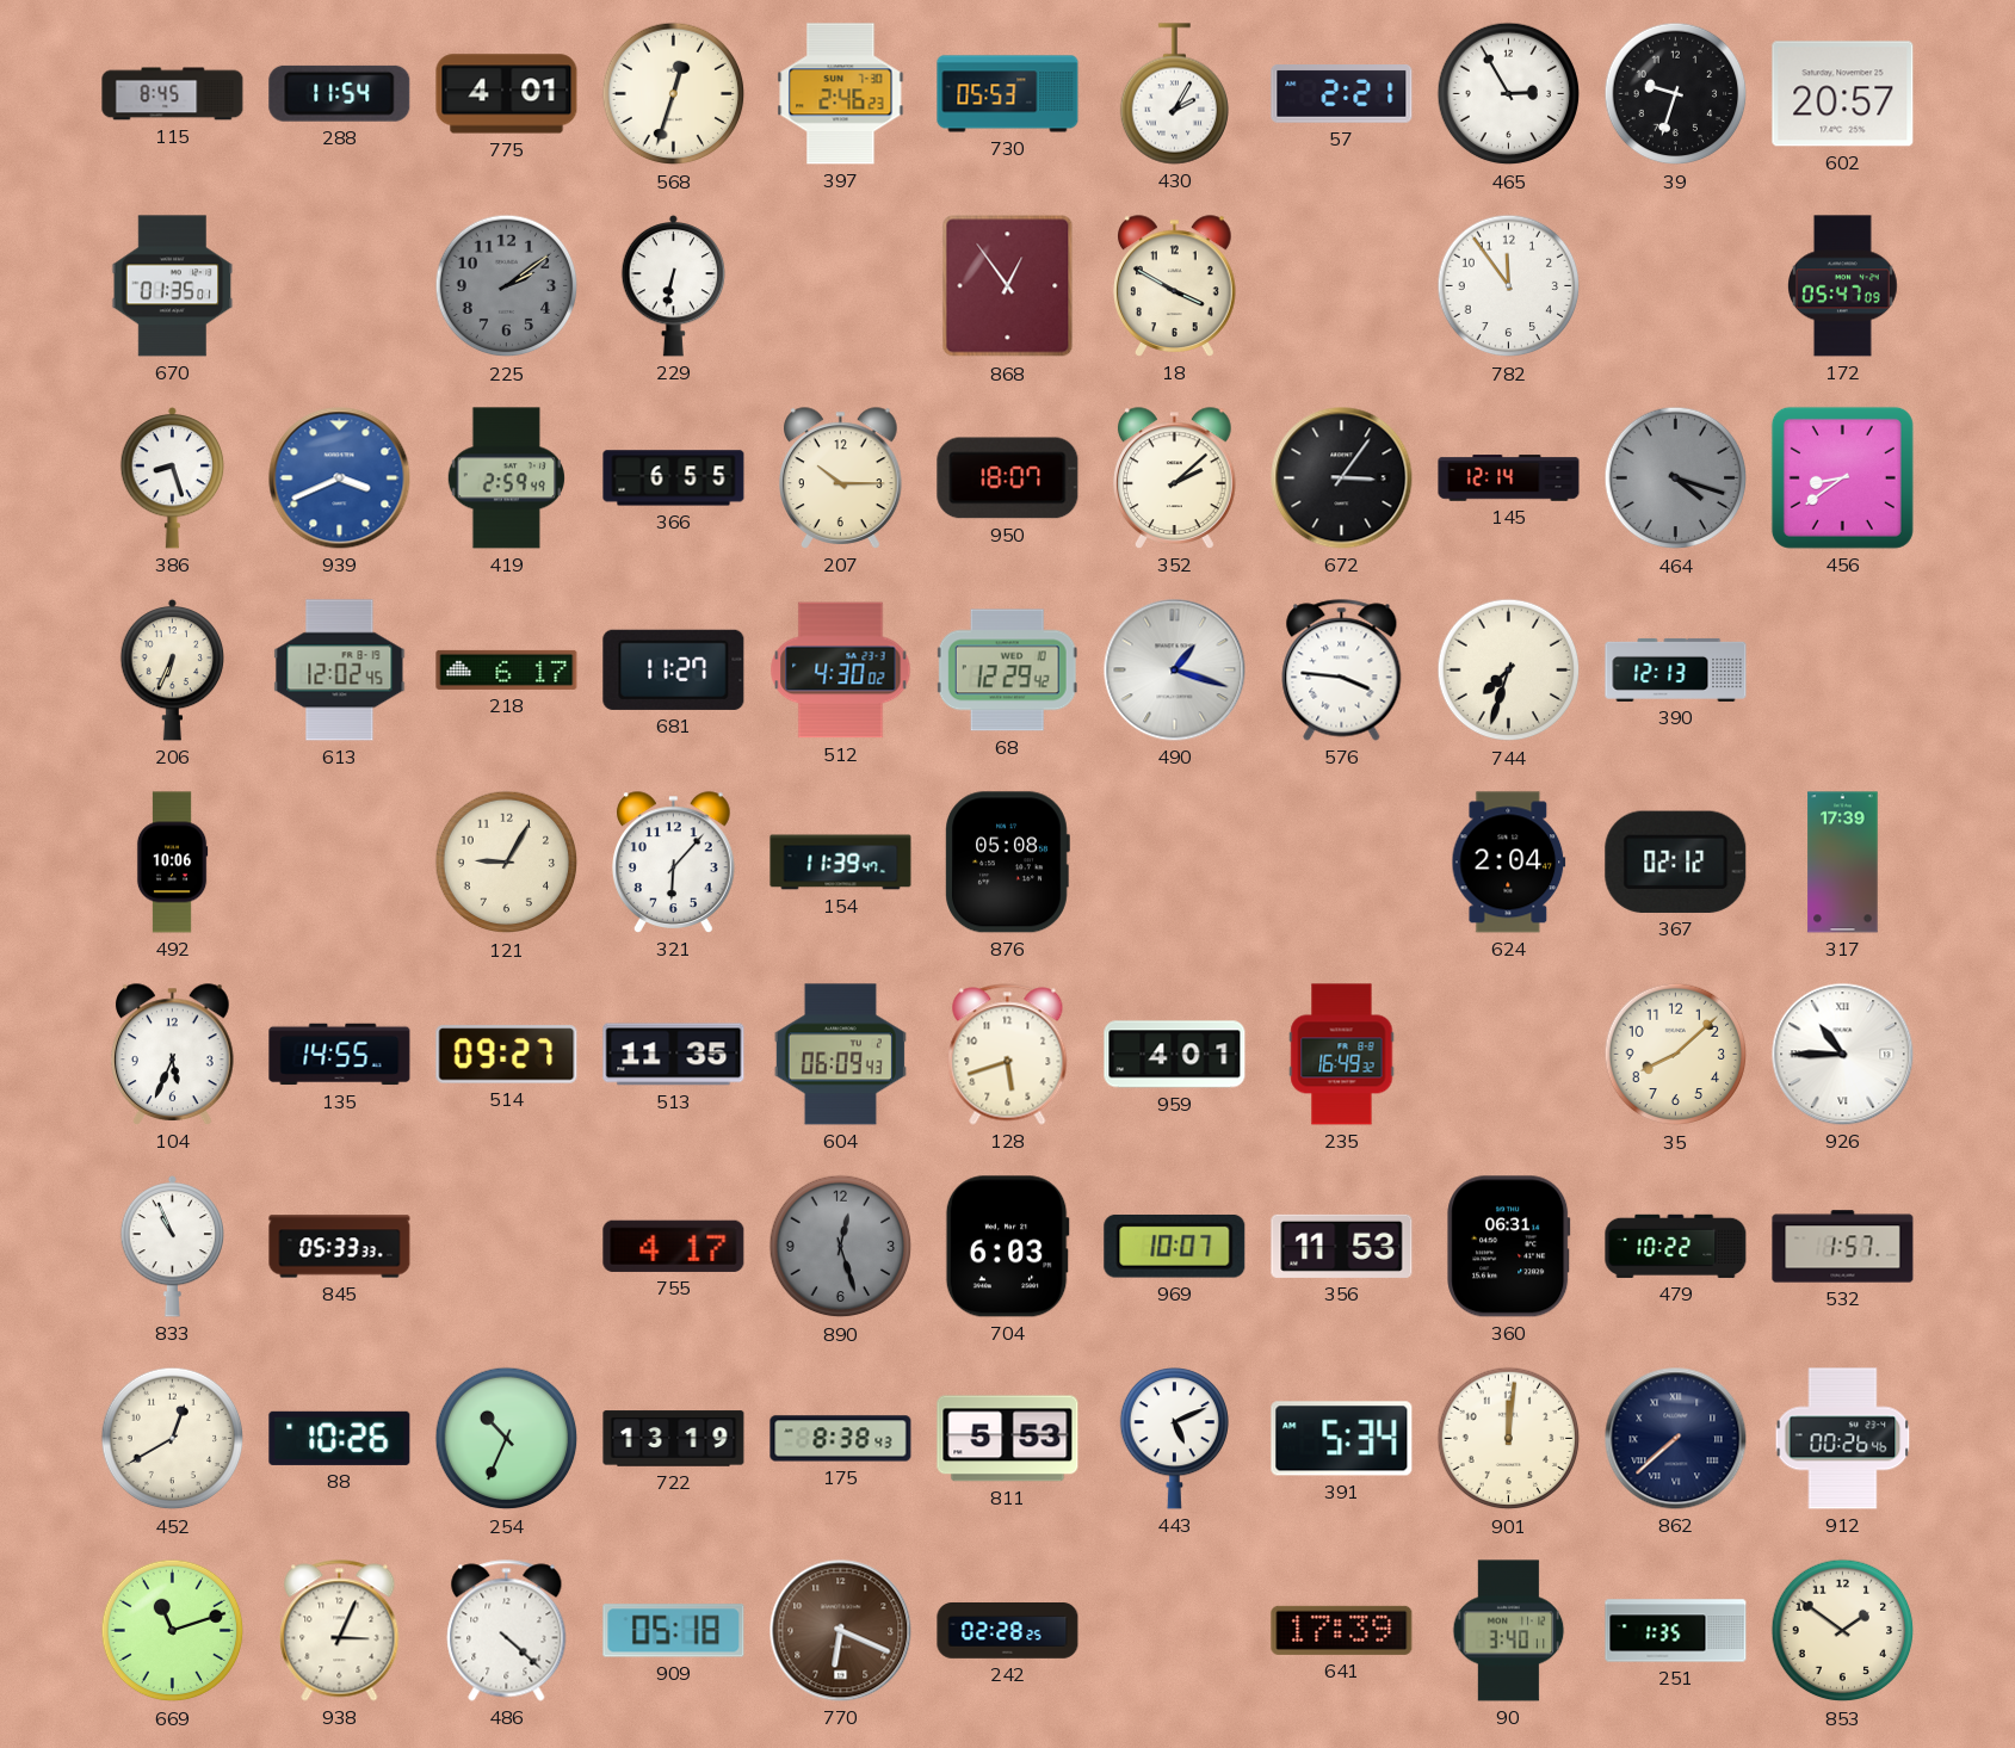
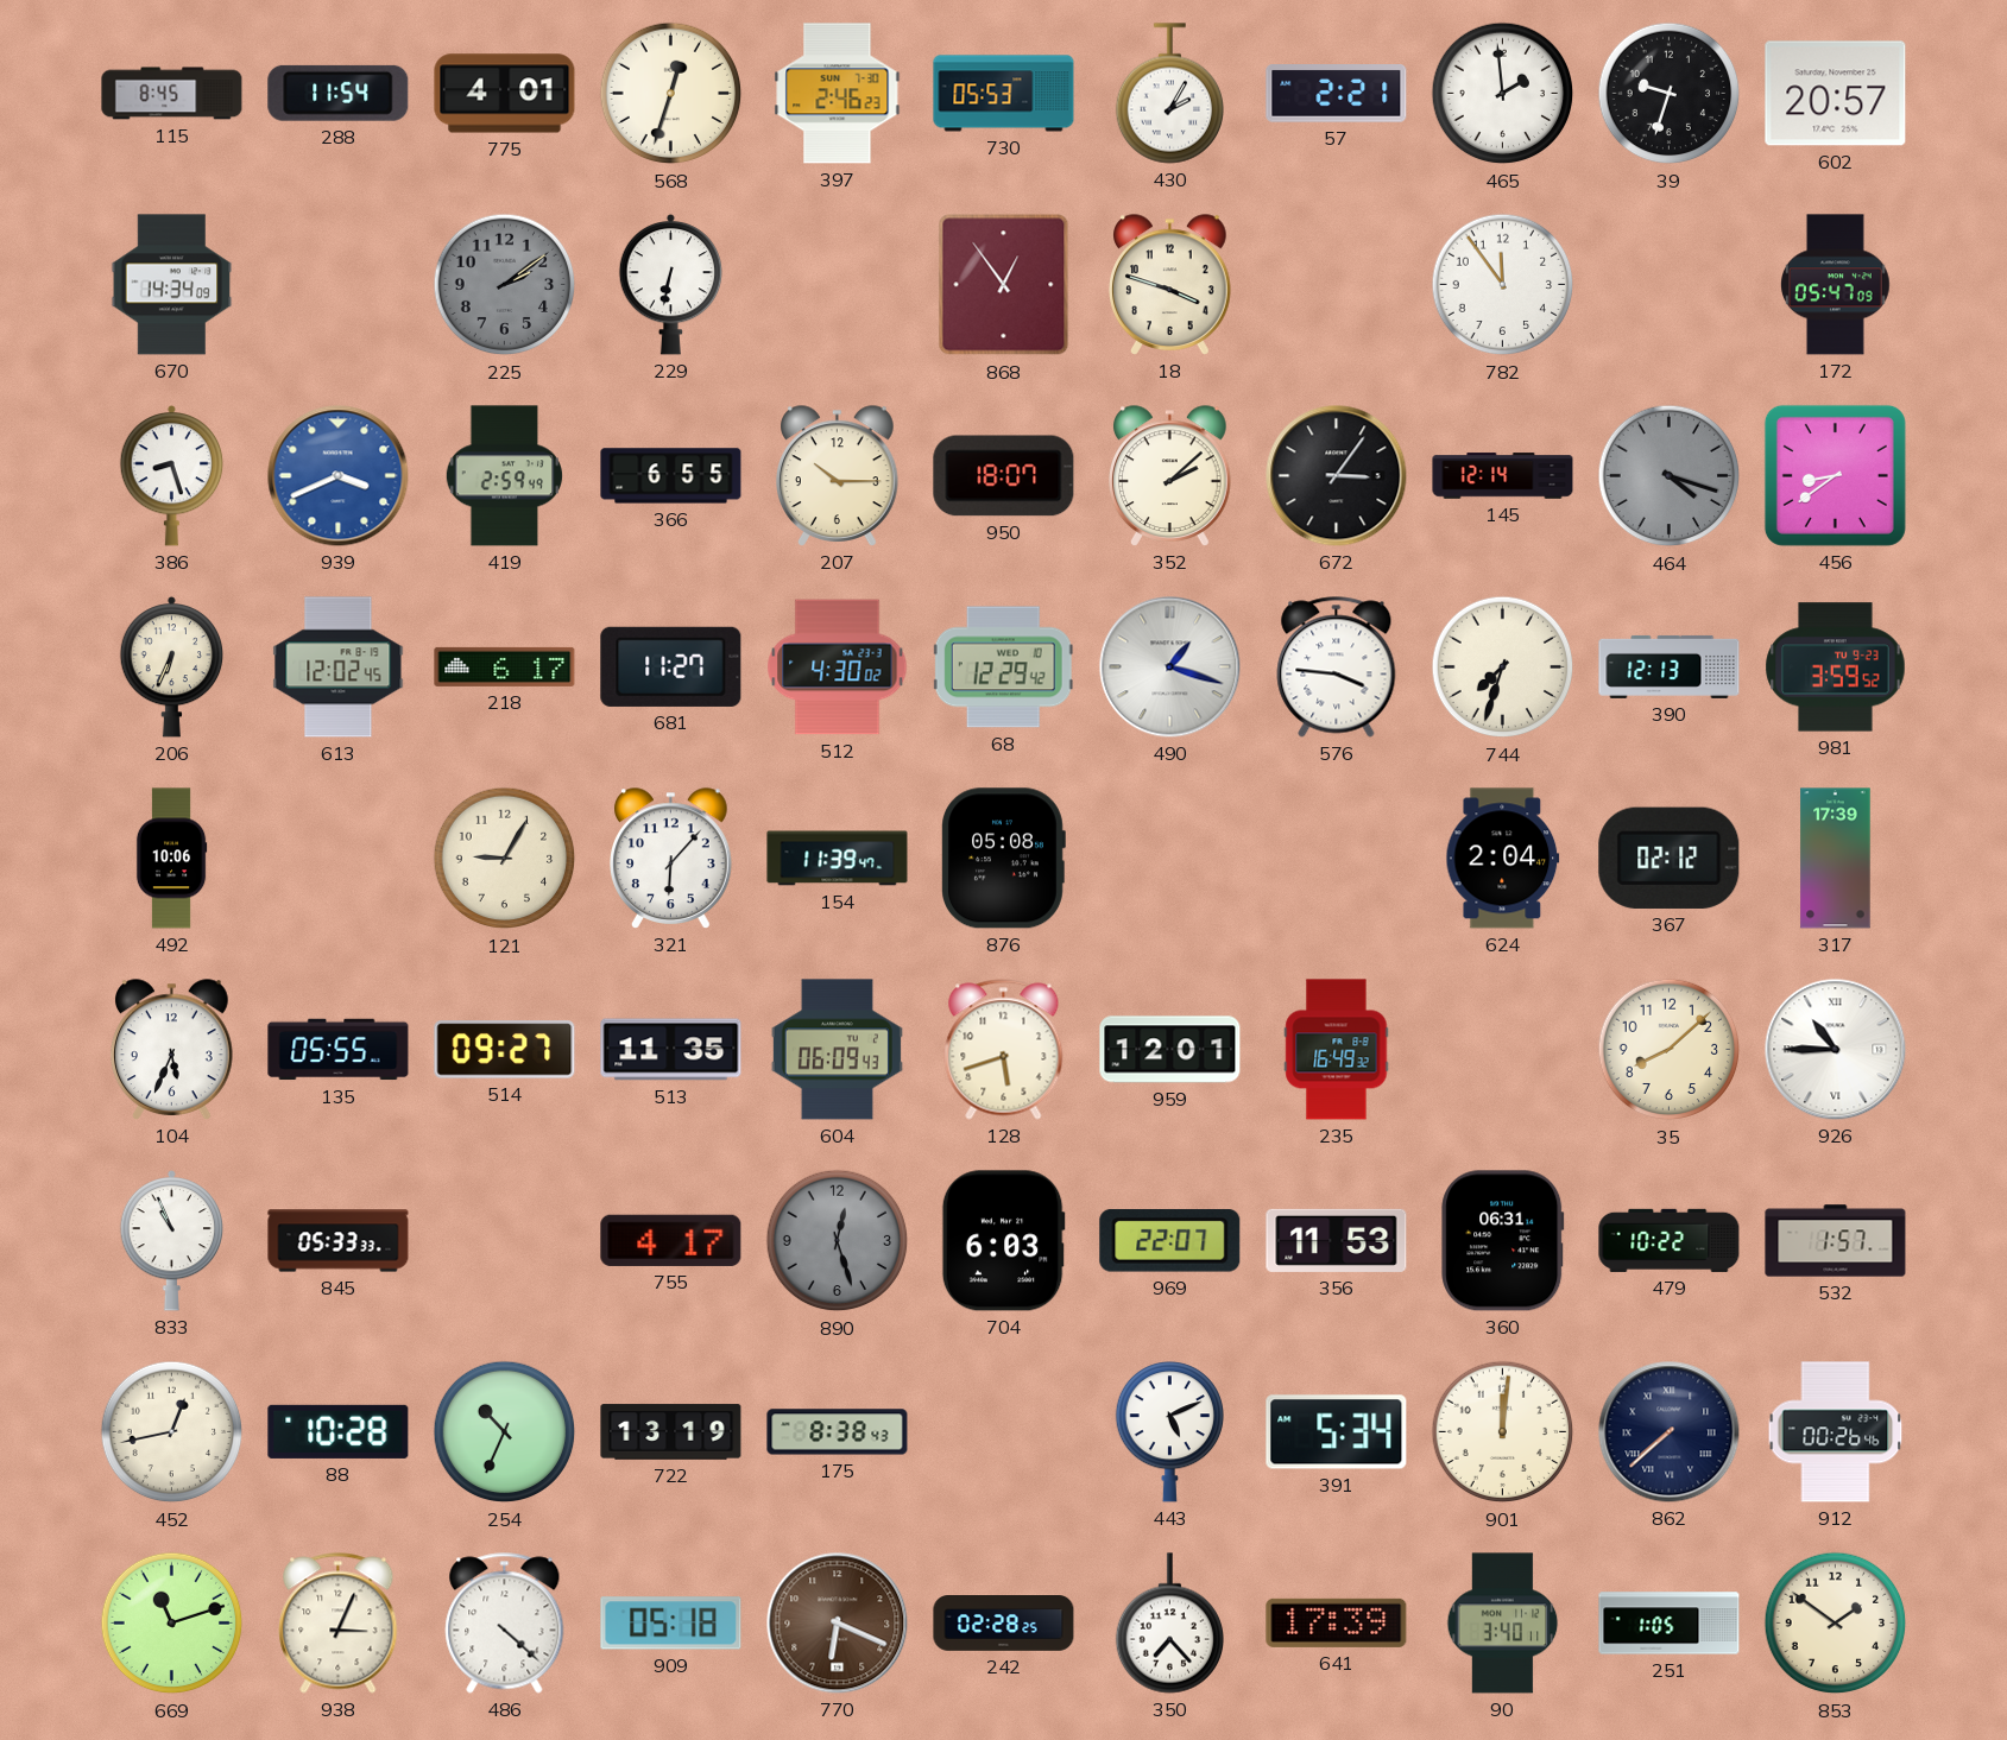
465: 2:55 -> 1:59 (1503, 94)
670: 01:35 -> 14:34 (172, 285)
18: 3:50 -> 3:48 (1170, 285)
981: none -> 3:59 (1836, 667)
135: 14:55 -> 05:55 (339, 1050)
959: 4:01 -> 12:01 (1170, 1050)
969: 10:07 -> 22:07 (1170, 1240)
452: 12:40 -> 12:43 (172, 1432)
88: 10:26 -> 10:28 (339, 1431)
811: 5:53 -> none (1008, 1439)
350: none -> 7:23 (1169, 1624)
251: 1:35 -> 1:05 (1670, 1624)
